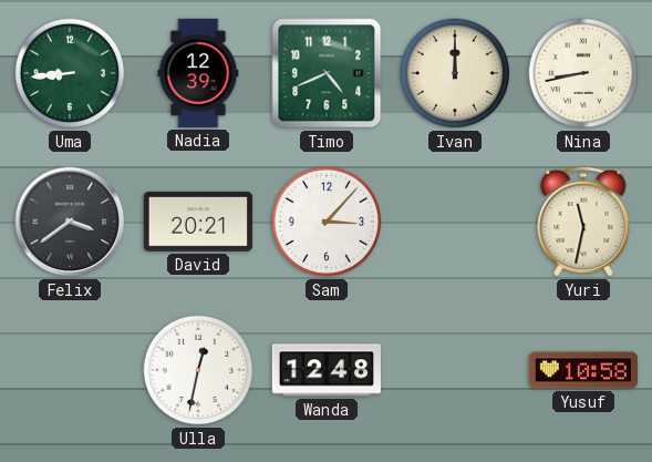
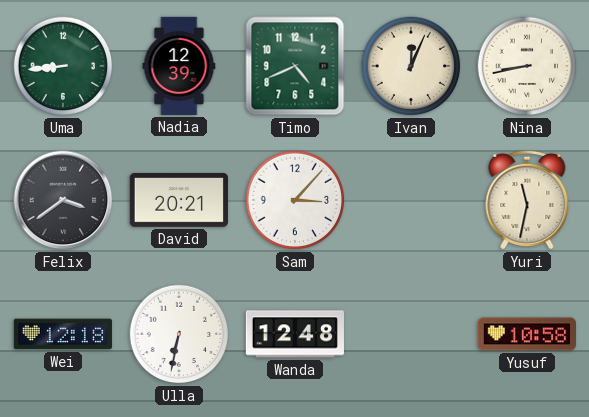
Ivan: 12:00 -> 12:04 (411, 66)
Wei: none -> 12:18 (63, 334)
Ulla: 12:32 -> 6:32 (179, 334)
